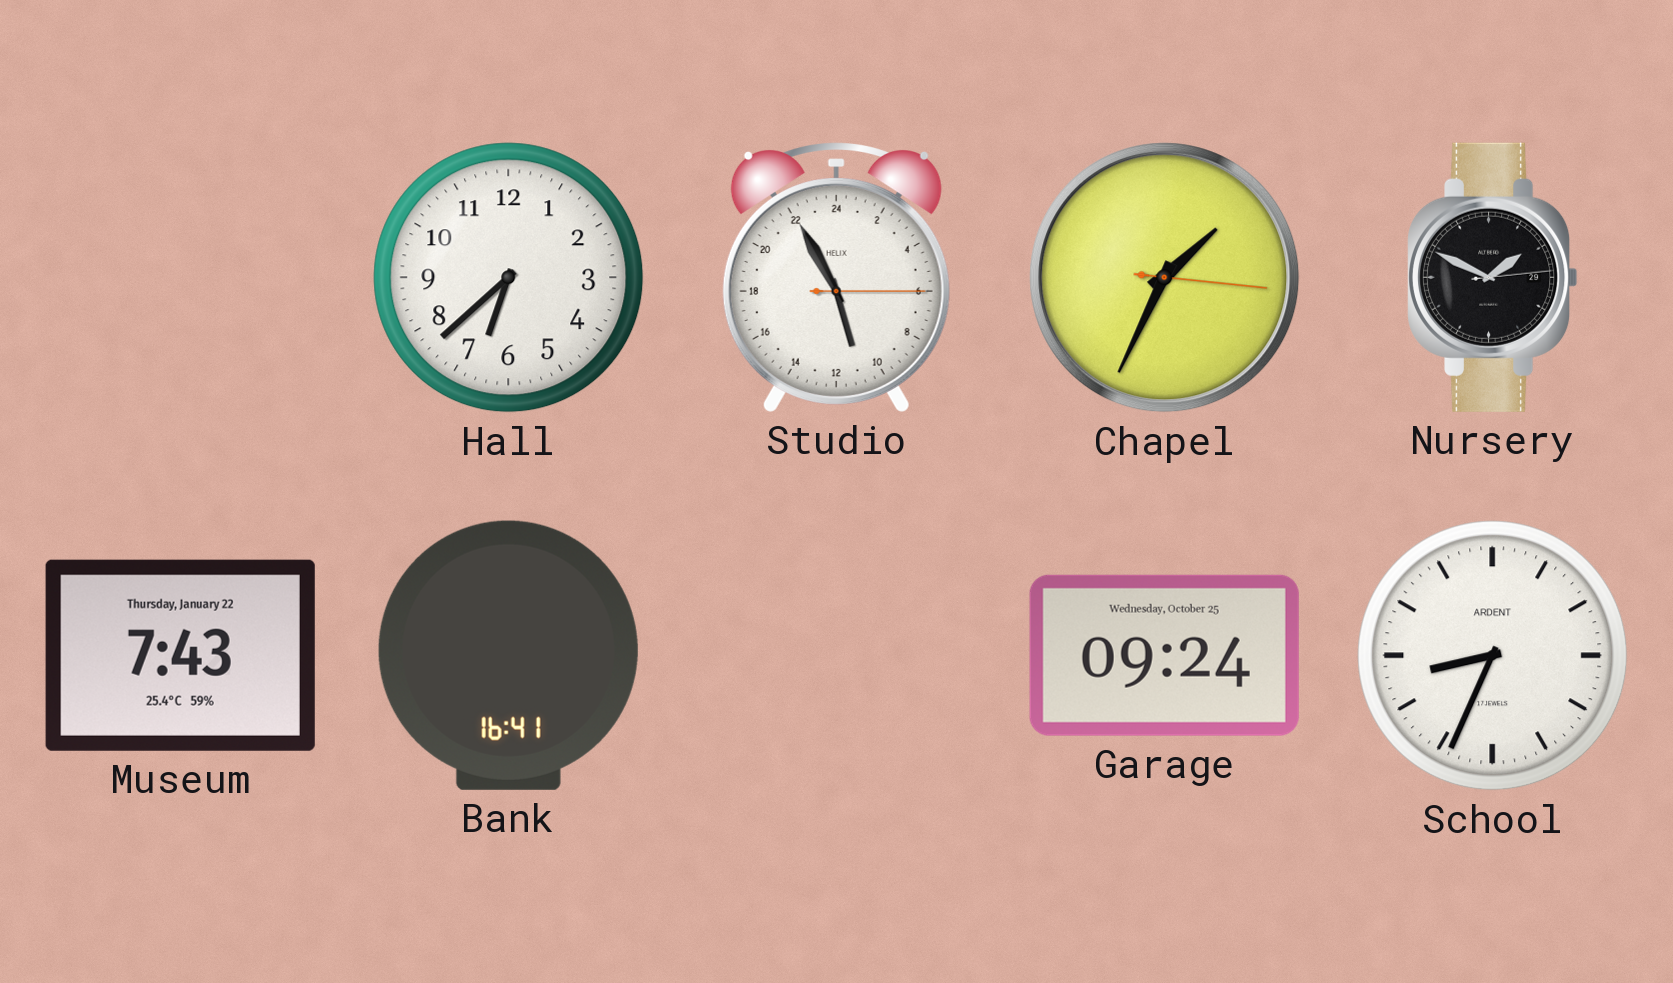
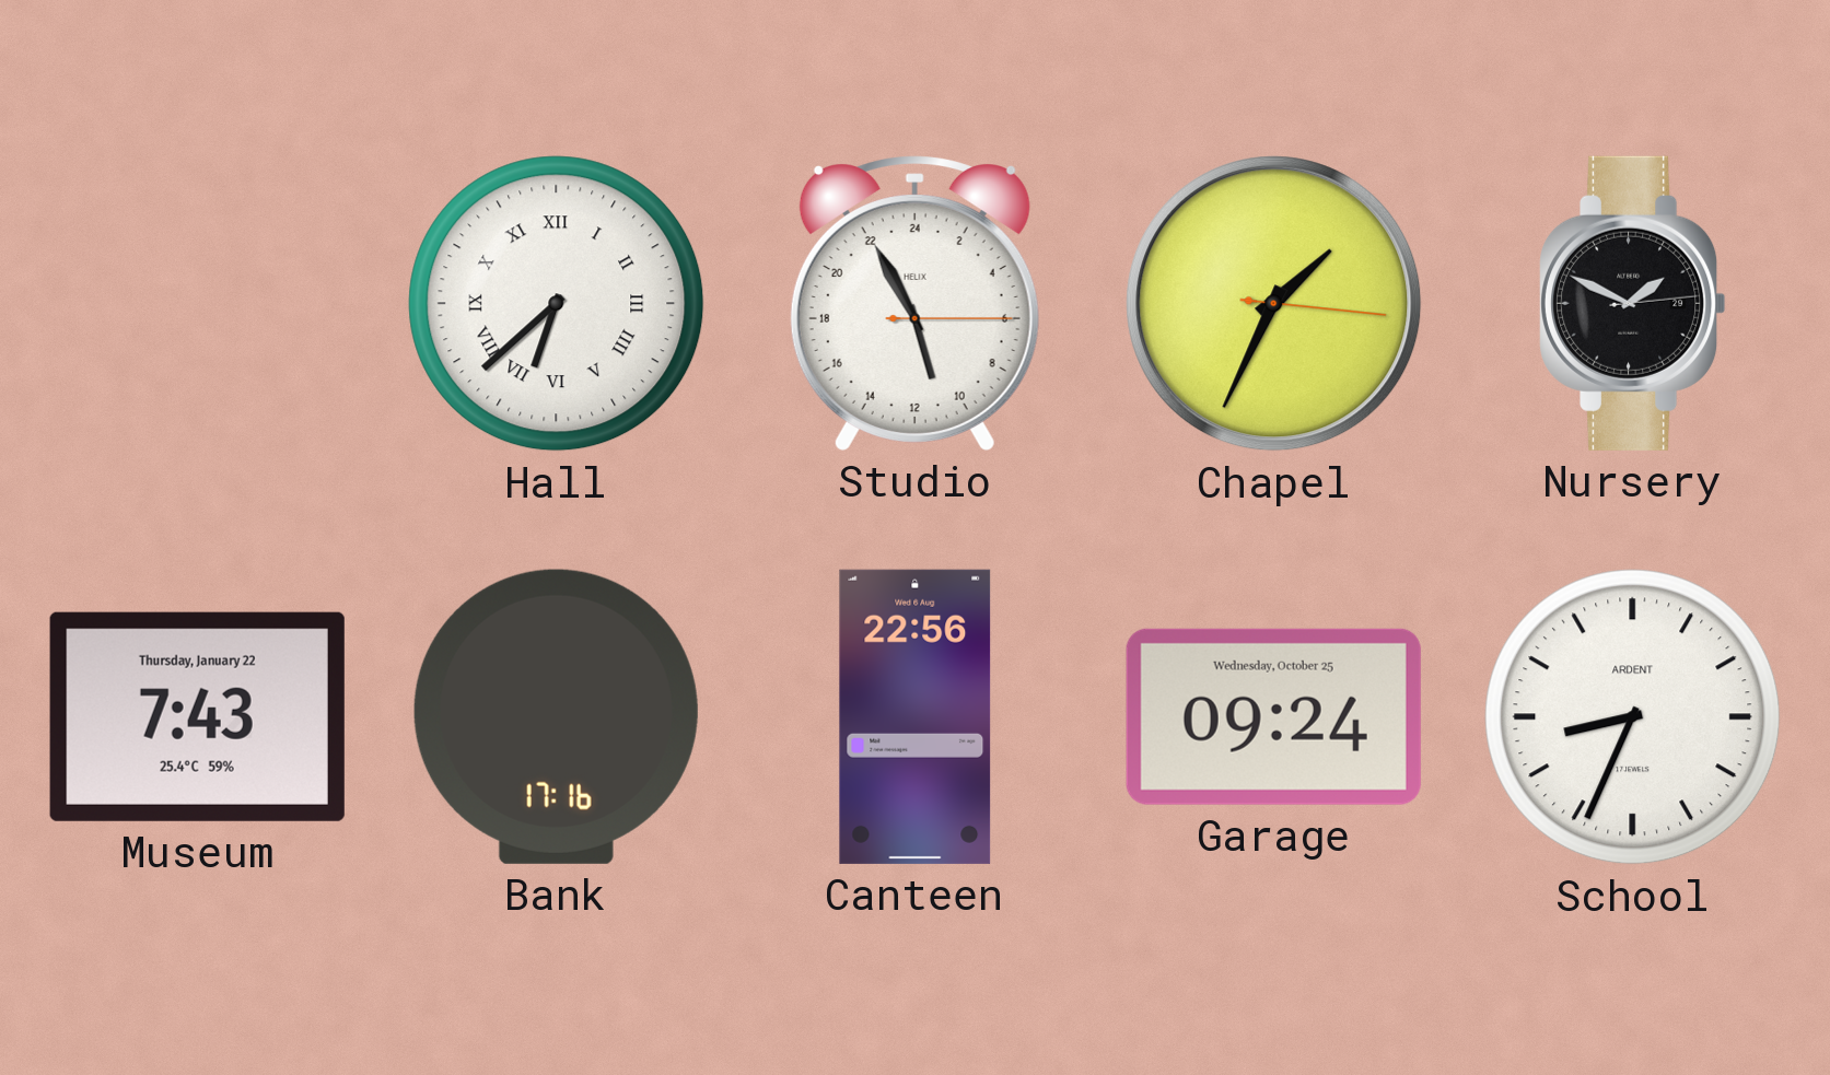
Hall numerals: Arabic -> Roman (557, 304)
Bank: 16:41 -> 17:16 (556, 716)
Canteen: none -> 22:56 (916, 716)
